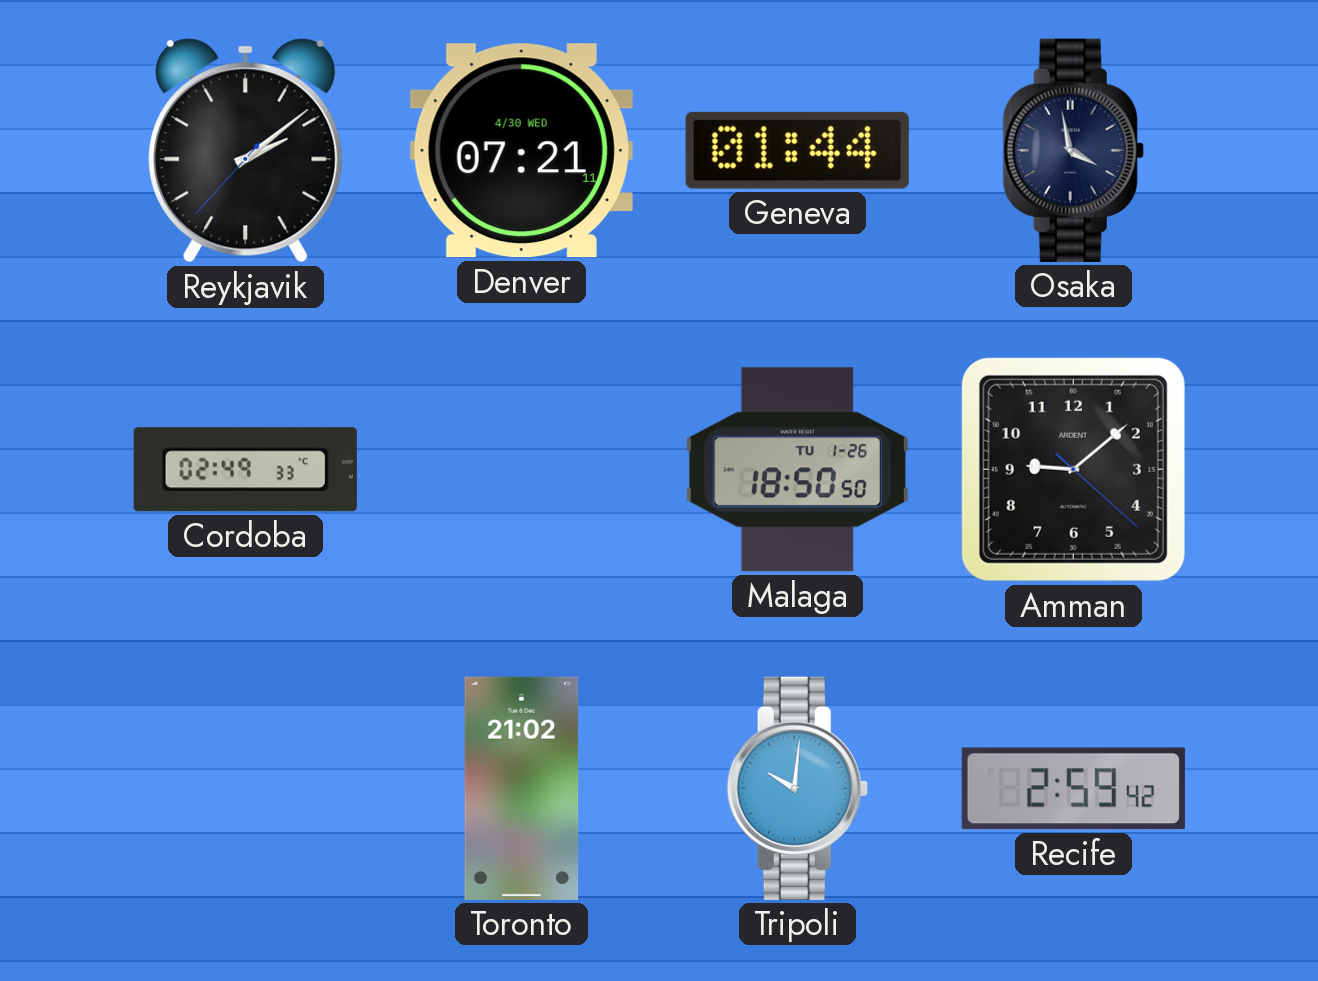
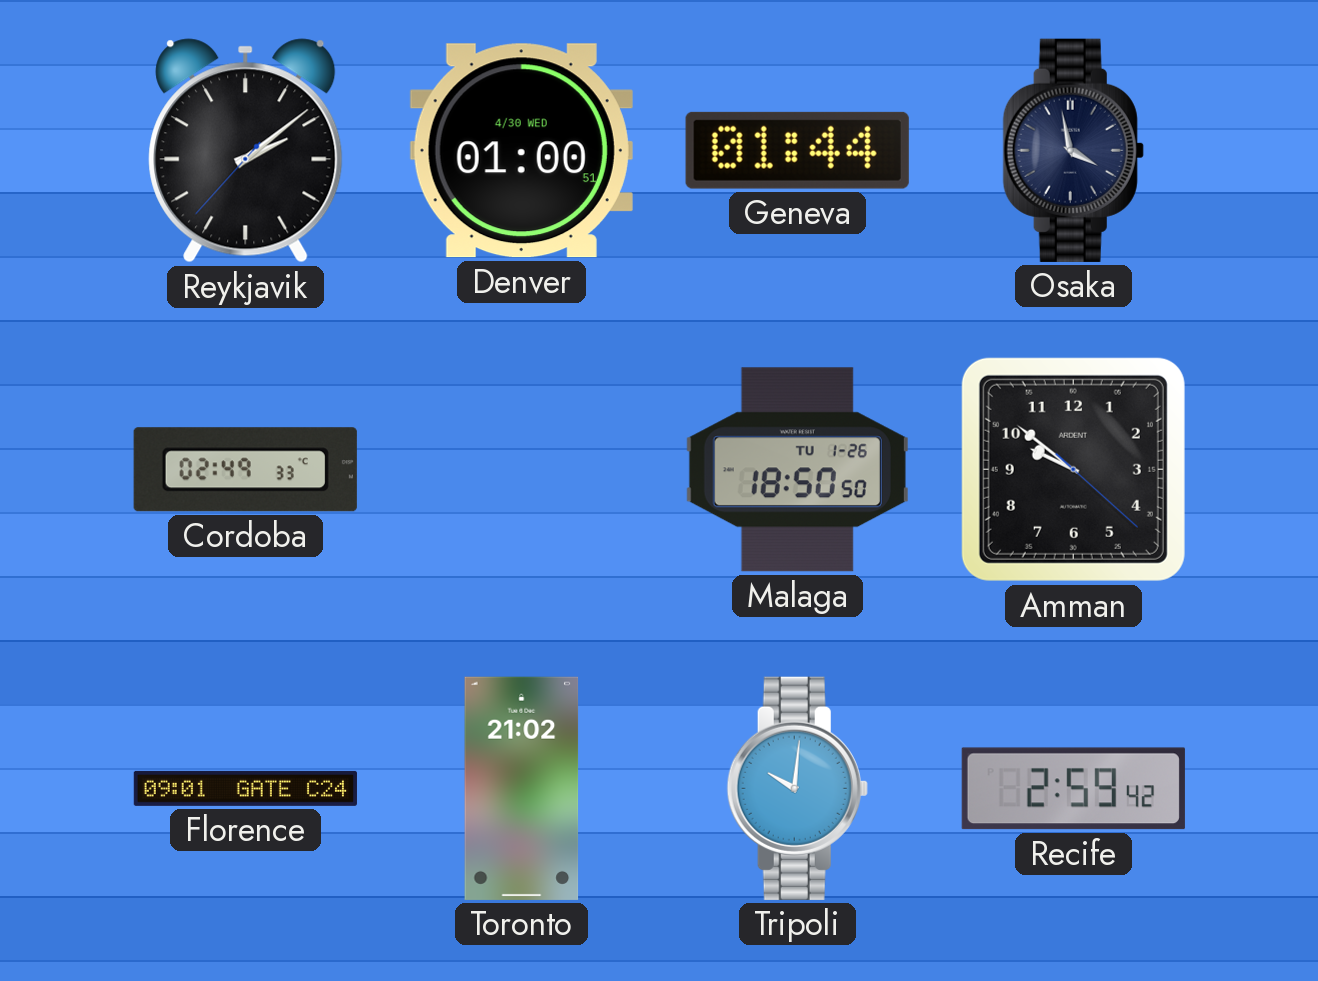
Denver: 07:21 -> 01:00 (521, 151)
Amman: 9:08 -> 9:51 (1073, 469)
Florence: none -> 09:01 (245, 788)
